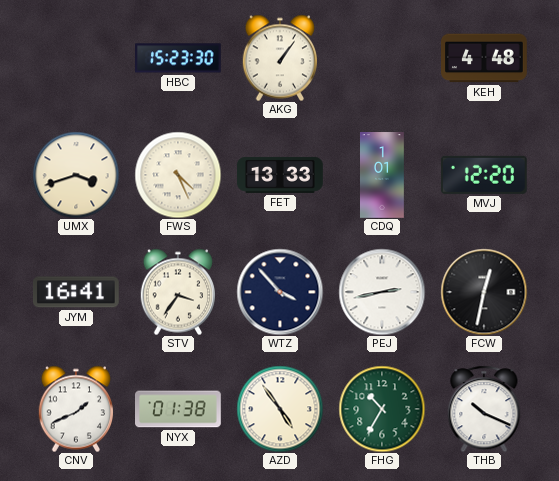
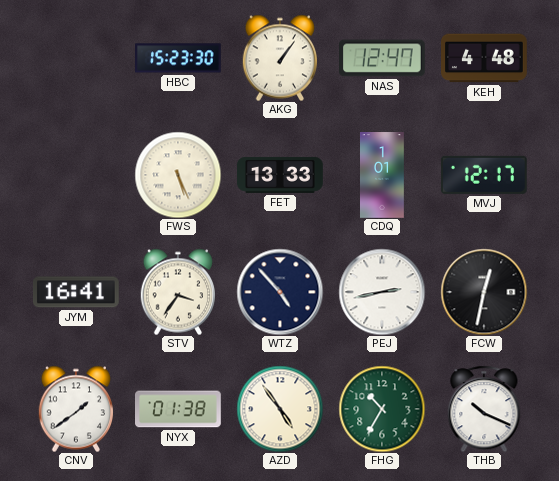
NAS: none -> 12:47 (383, 58)
UMX: 3:42 -> none (76, 175)
FWS: 4:26 -> 5:26 (178, 175)
MVJ: 12:20 -> 12:17 (484, 175)
WTZ: 3:53 -> 4:53 (280, 292)
CNV: 1:41 -> 1:39 (75, 409)
